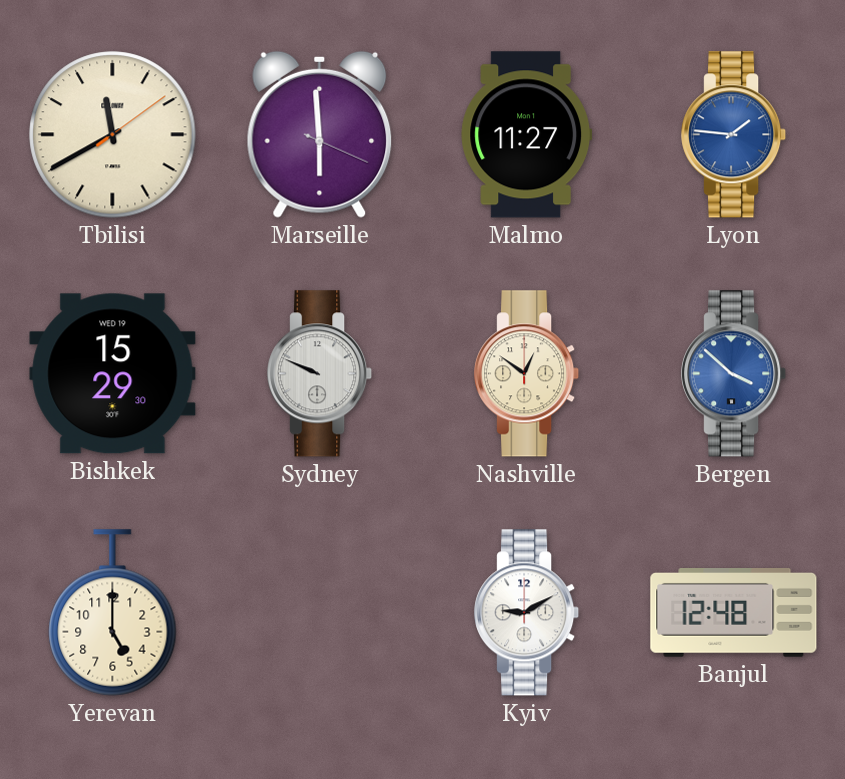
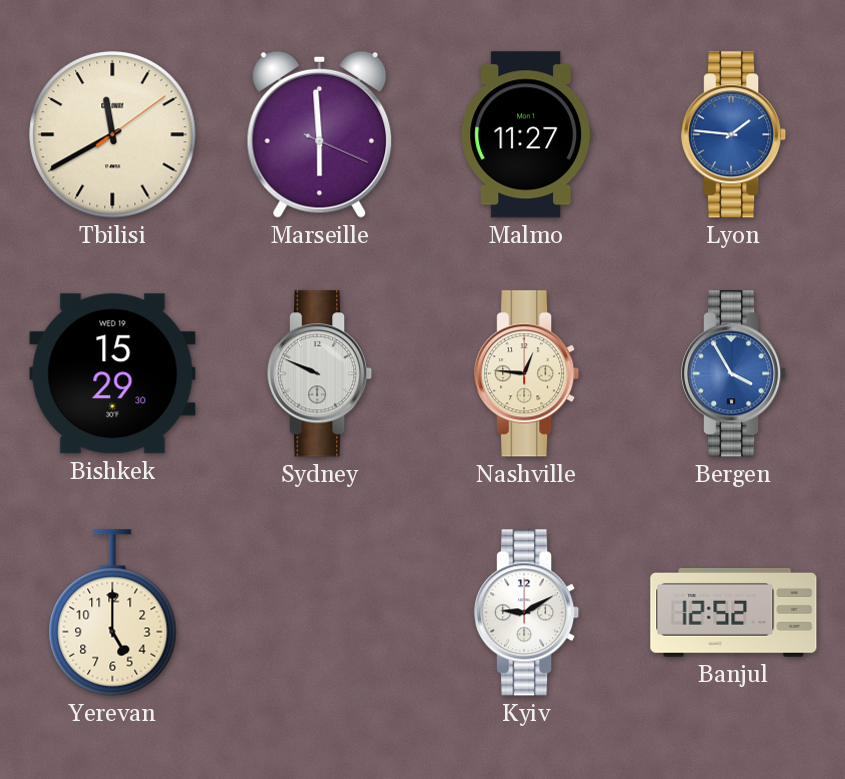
Nashville: 12:51 -> 12:46 (527, 374)
Bergen: 3:52 -> 3:55 (734, 374)
Banjul: 12:48 -> 12:52 (734, 613)
